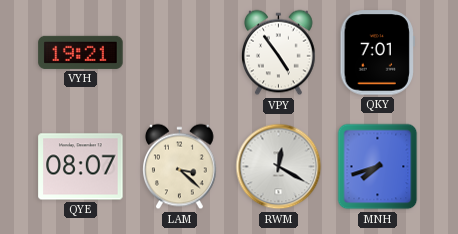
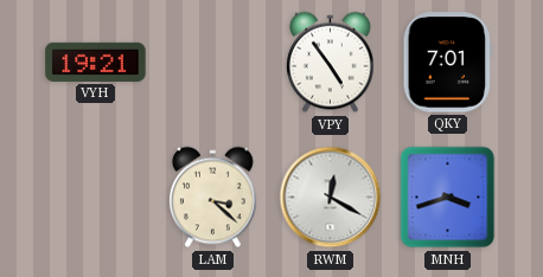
QYE: 08:07 -> none (81, 167)
MNH: 7:42 -> 3:42 (448, 198)
